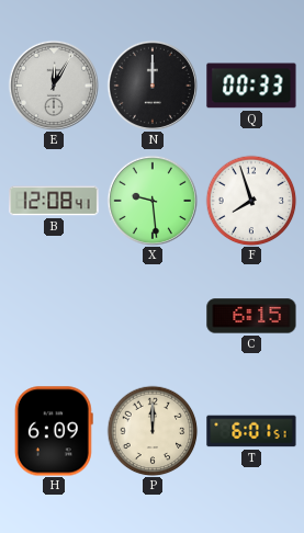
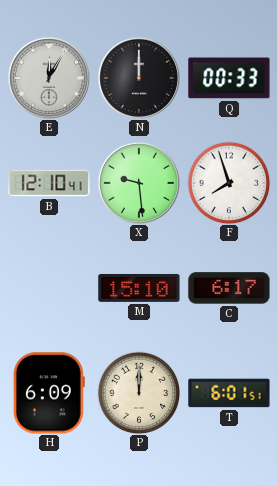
B: 12:08 -> 12:10 (49, 183)
M: none -> 15:10 (139, 288)
C: 6:15 -> 6:17 (229, 288)
